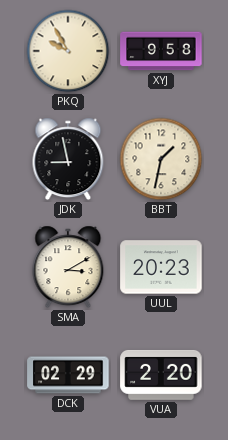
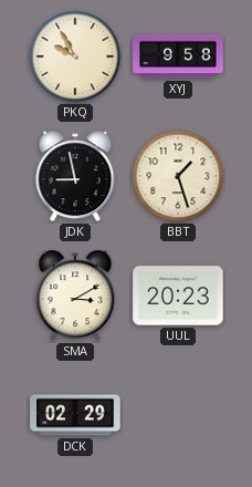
BBT: 1:32 -> 1:27 (178, 176)
VUA: 2:20 -> none (161, 375)
